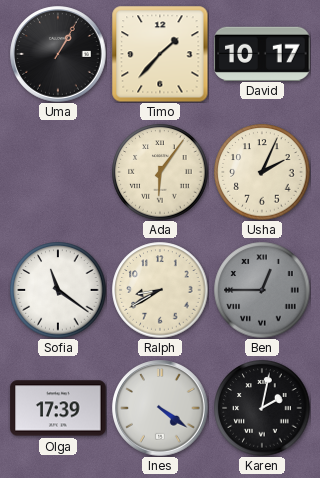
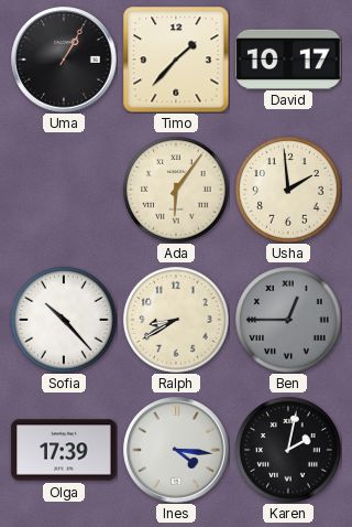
Usha: 2:04 -> 1:59 (288, 190)
Sofia: 11:21 -> 10:23 (64, 320)
Ines: 4:21 -> 4:16 (176, 450)
